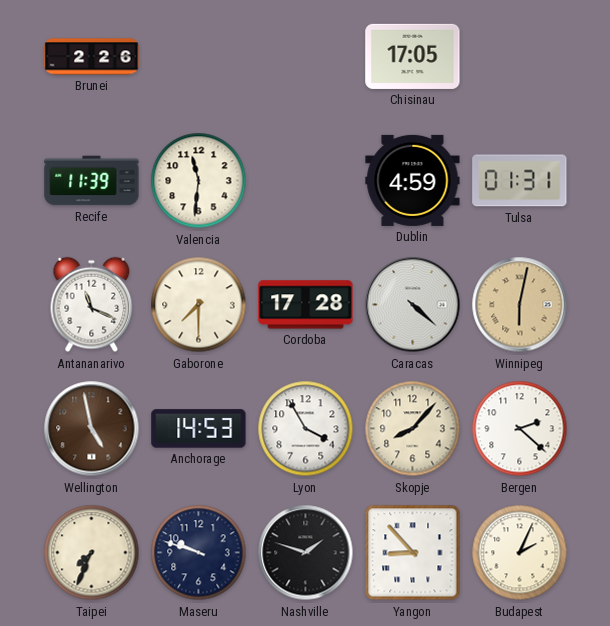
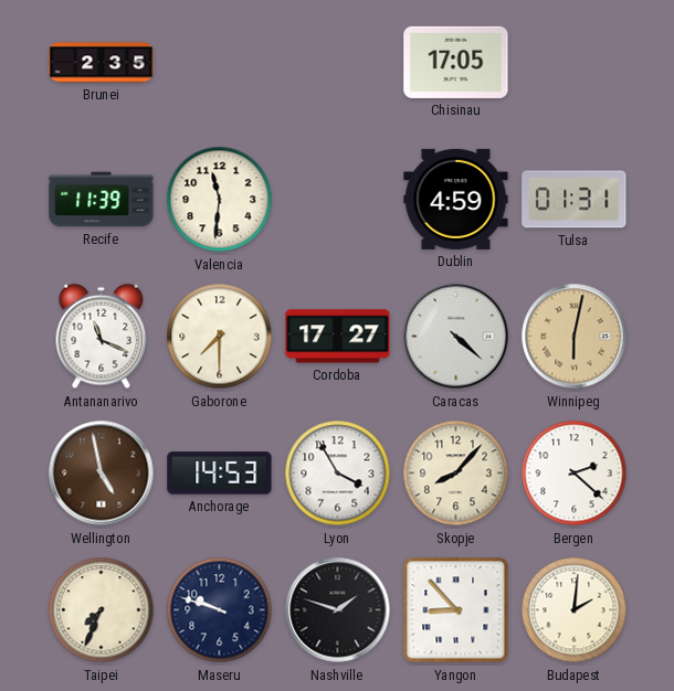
Brunei: 2:26 -> 2:35 (102, 63)
Cordoba: 17:28 -> 17:27 (338, 337)
Budapest: 2:04 -> 2:01 (575, 610)
